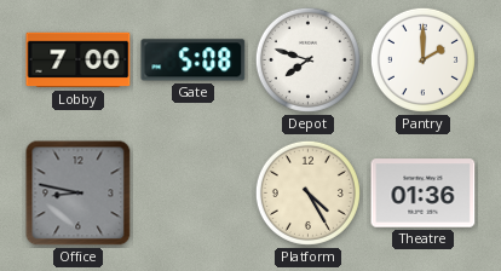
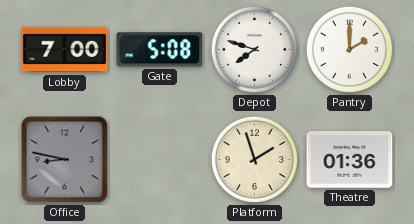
Platform: 4:25 -> 1:57 (254, 159)
